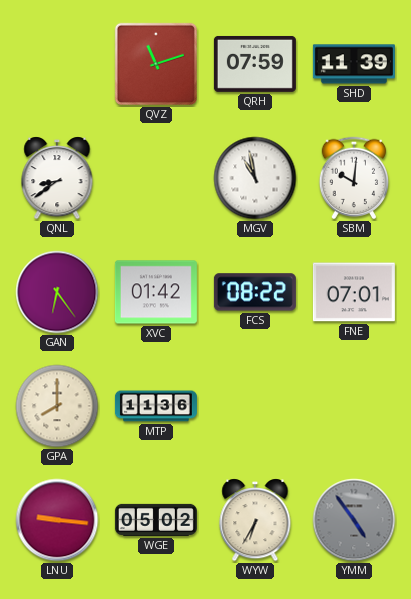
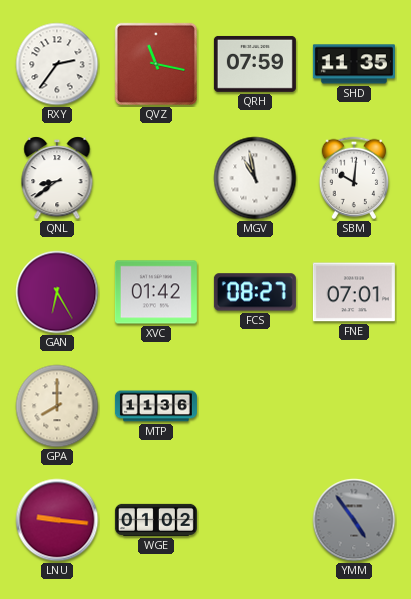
RXY: none -> 2:36 (57, 64)
QVZ: 11:12 -> 11:17 (156, 64)
SHD: 11:39 -> 11:35 (354, 64)
GAN: 6:24 -> 6:25 (57, 292)
FCS: 08:22 -> 08:27 (255, 292)
WGE: 05:02 -> 01:02 (156, 520)
WYW: 6:35 -> none (255, 520)
